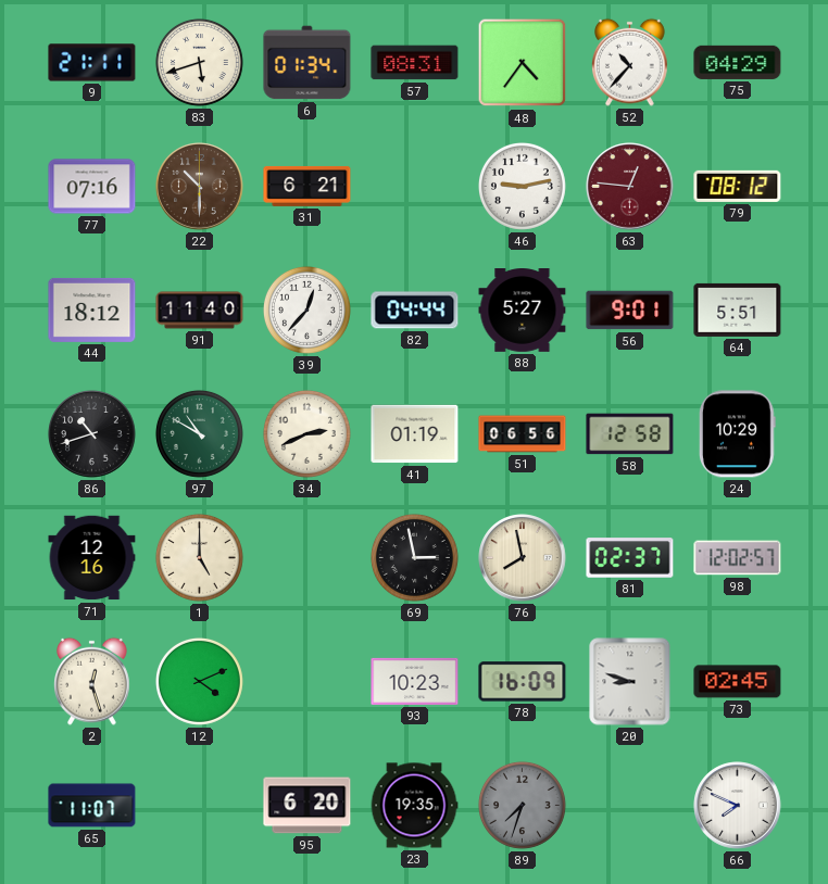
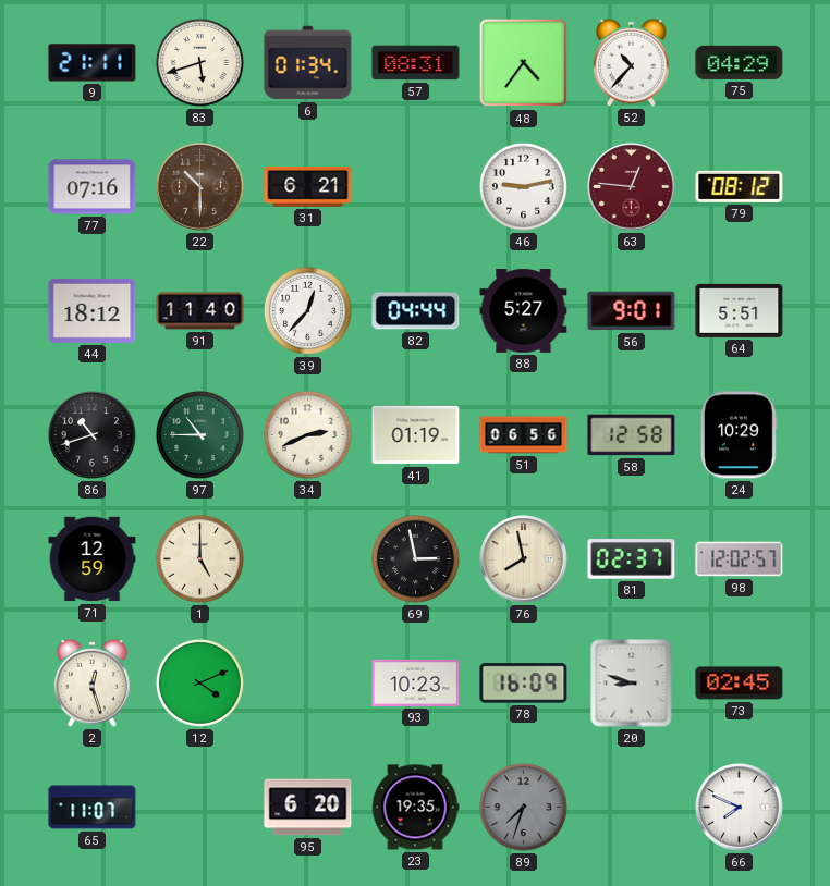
97: 10:50 -> 10:45 (199, 434)
71: 12:16 -> 12:59 (93, 559)
